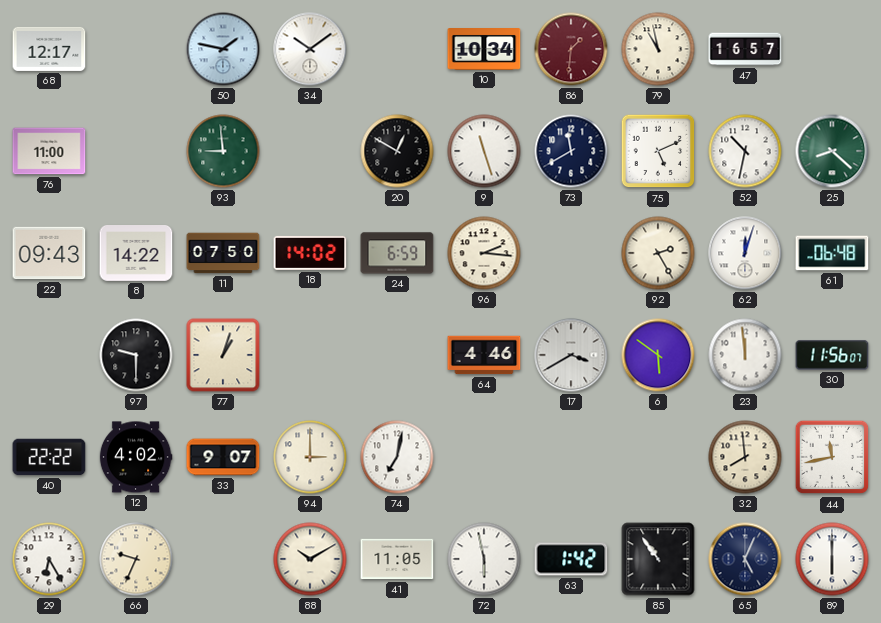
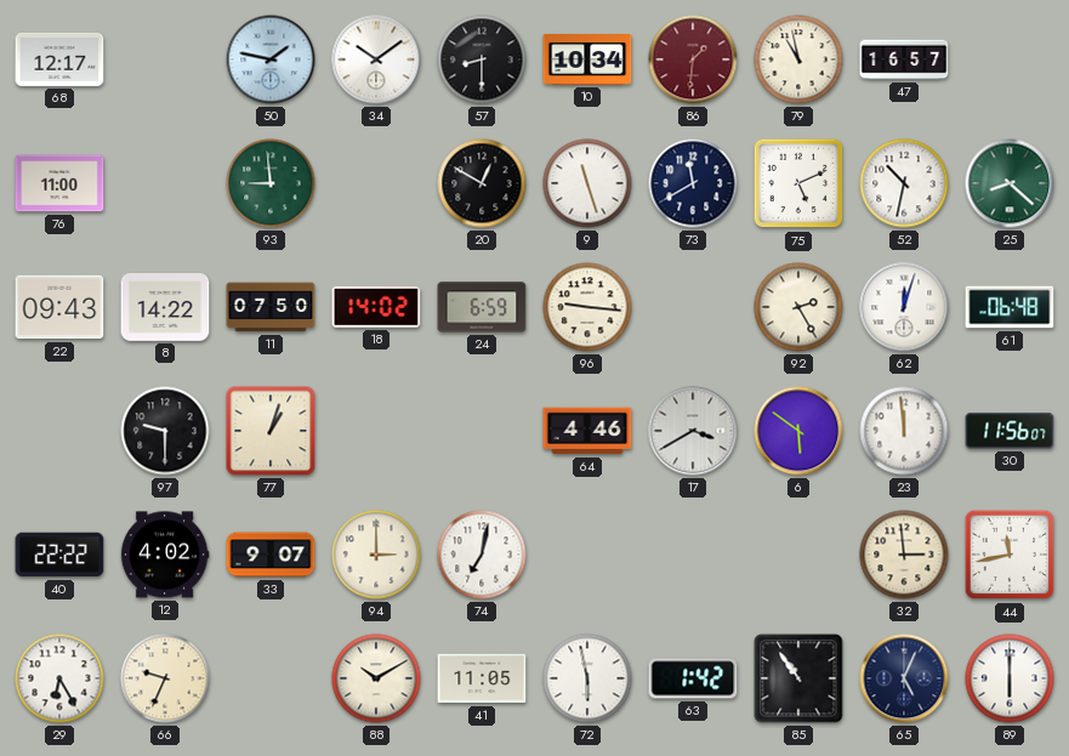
57: none -> 8:30 (482, 59)
96: 2:16 -> 9:16 (587, 307)
32: 7:59 -> 2:59 (904, 555)
